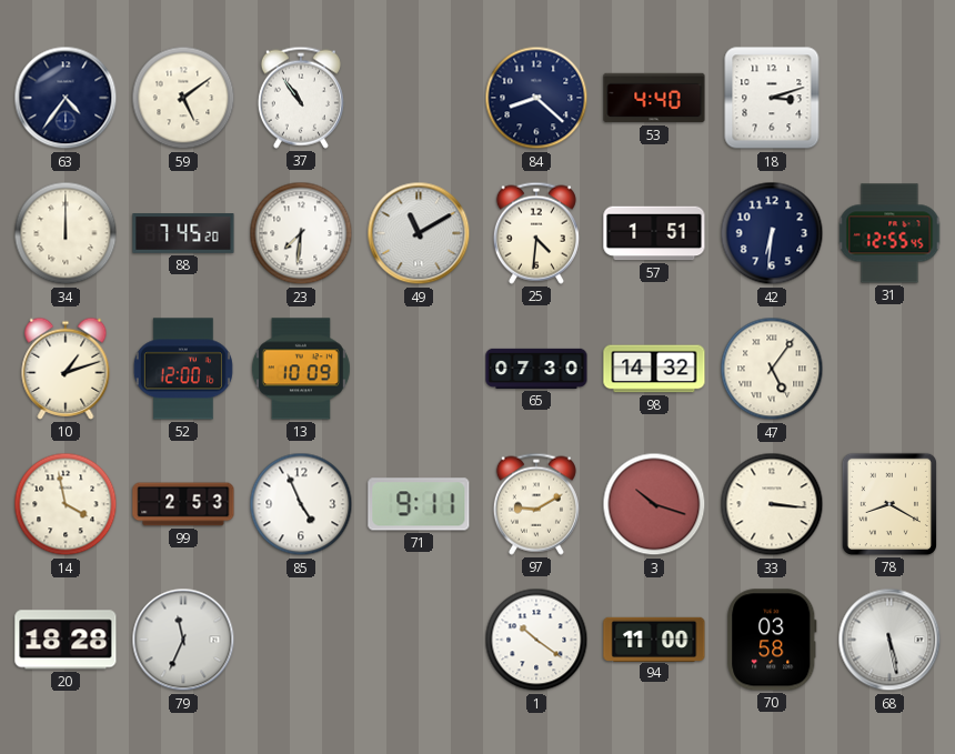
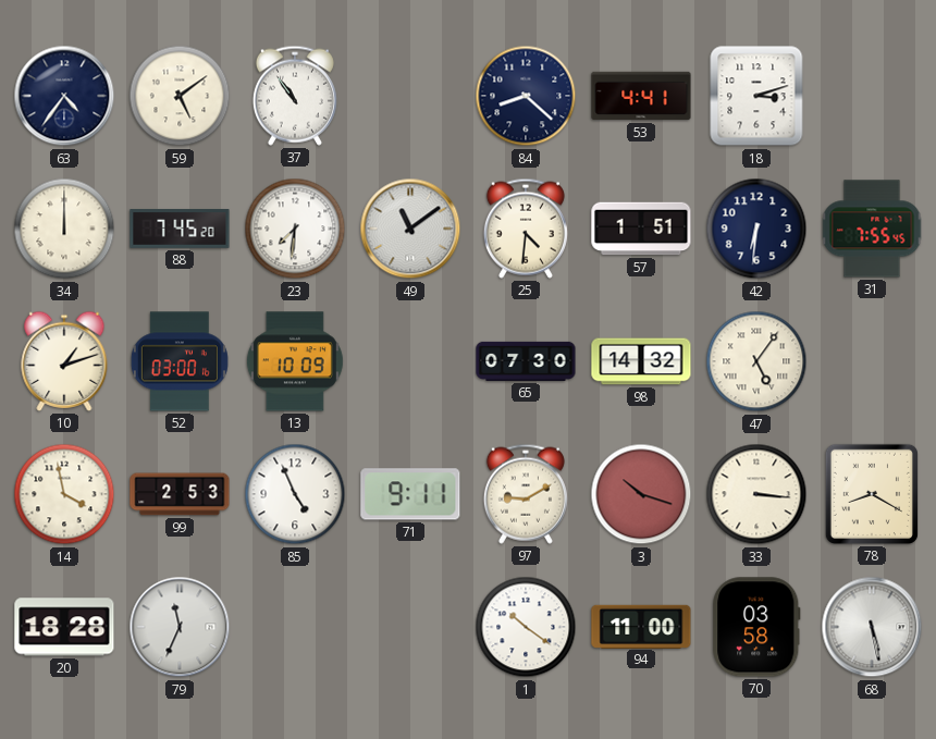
53: 4:40 -> 4:41 (641, 96)
49: 11:10 -> 11:09 (410, 229)
31: 12:55 -> 7:55 (872, 229)
52: 12:00 -> 03:00 (180, 361)
